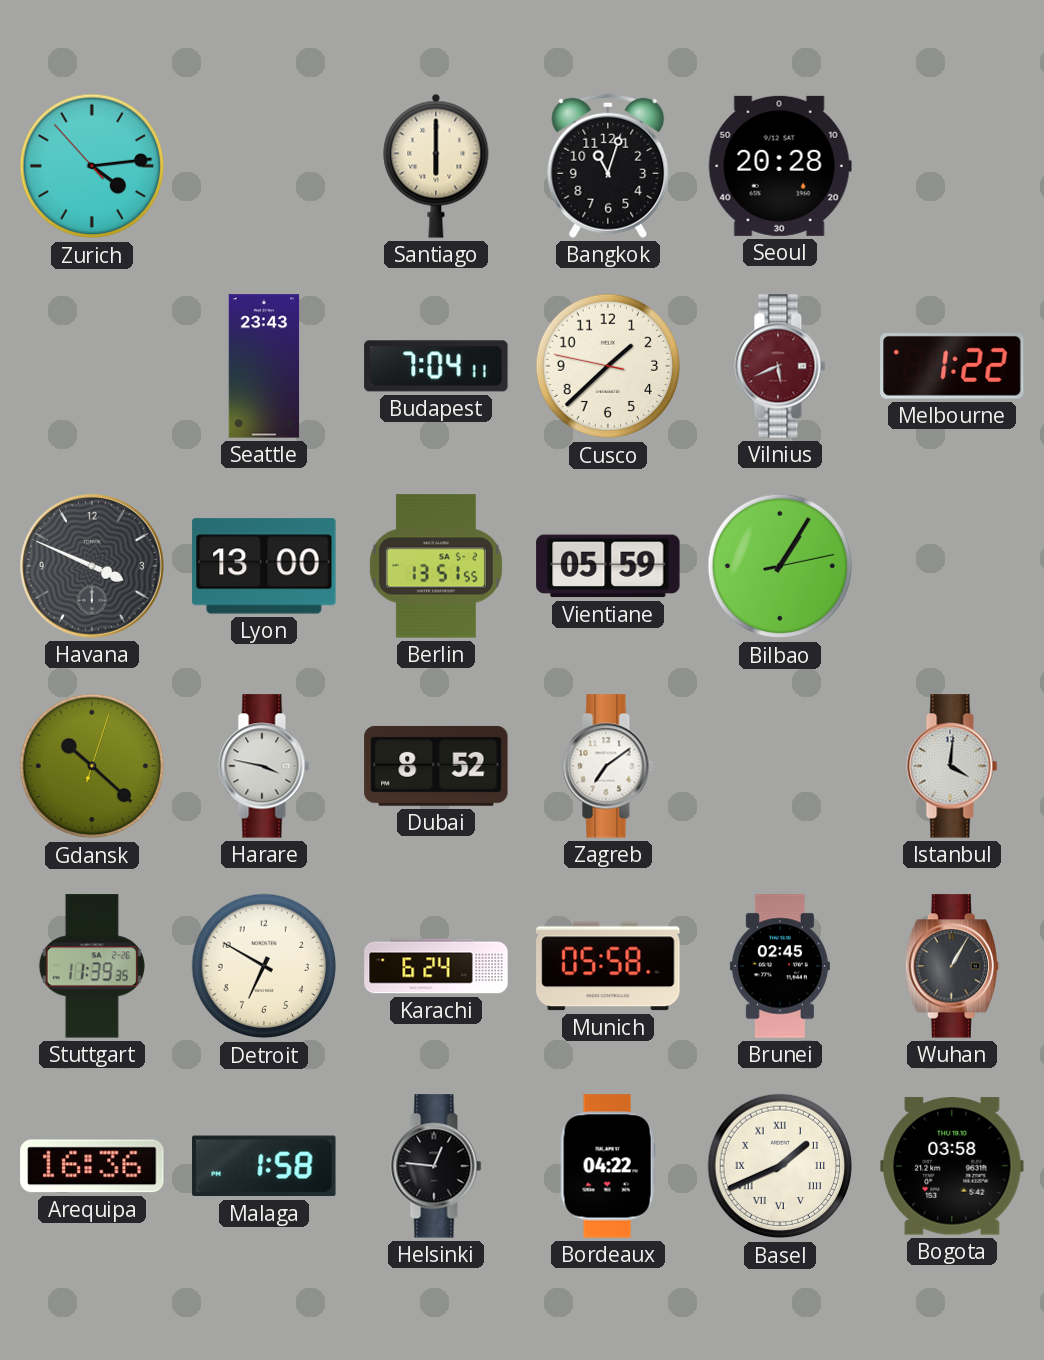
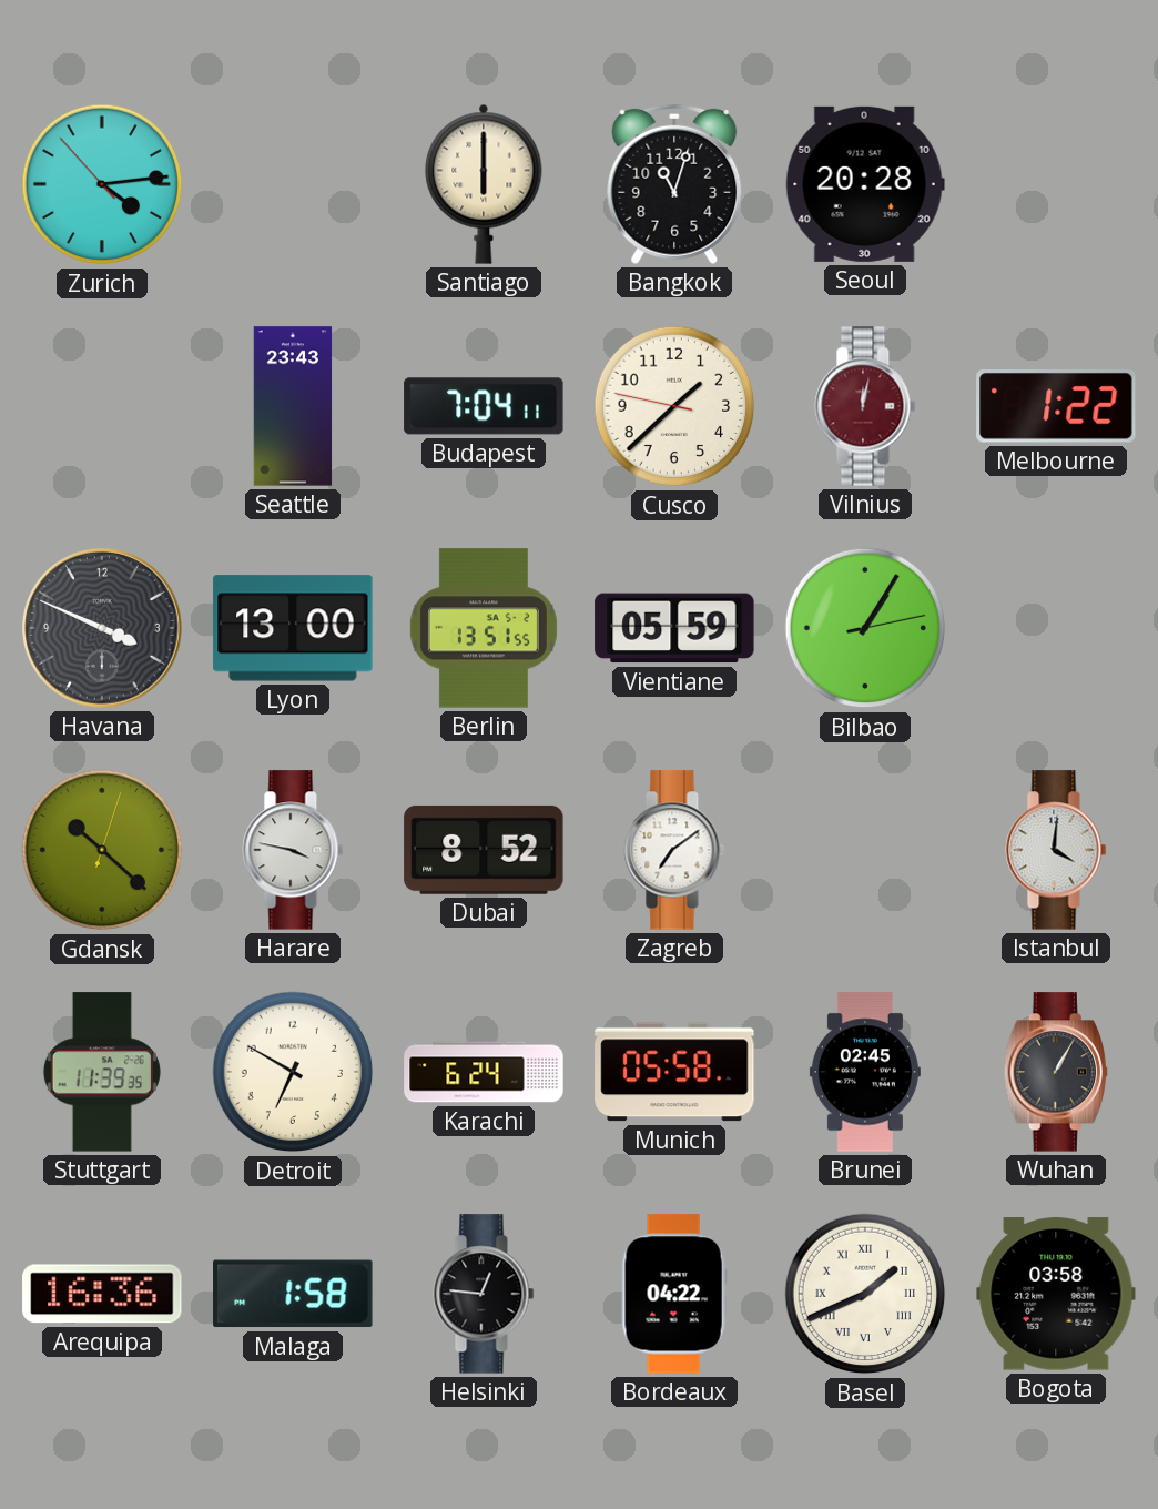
Vilnius: 5:41 -> 12:02 (865, 406)
